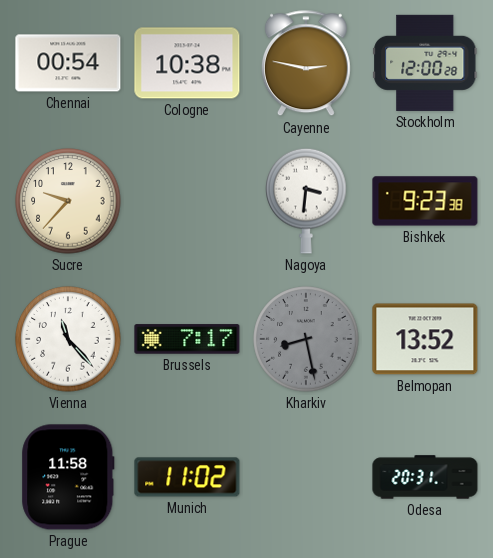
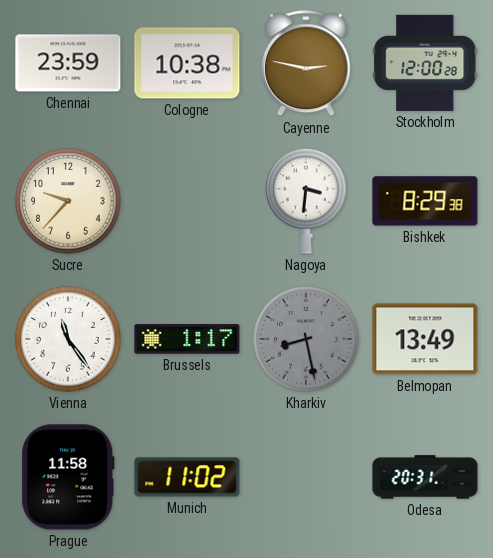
Chennai: 00:54 -> 23:59 (68, 63)
Bishkek: 9:23 -> 8:29 (425, 201)
Vienna: 11:23 -> 11:24 (68, 339)
Brussels: 7:17 -> 1:17 (187, 339)
Belmopan: 13:52 -> 13:49 (425, 339)
